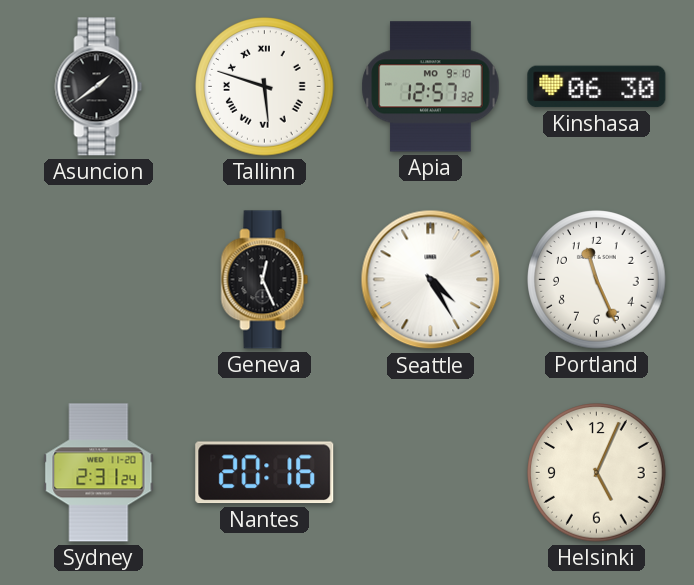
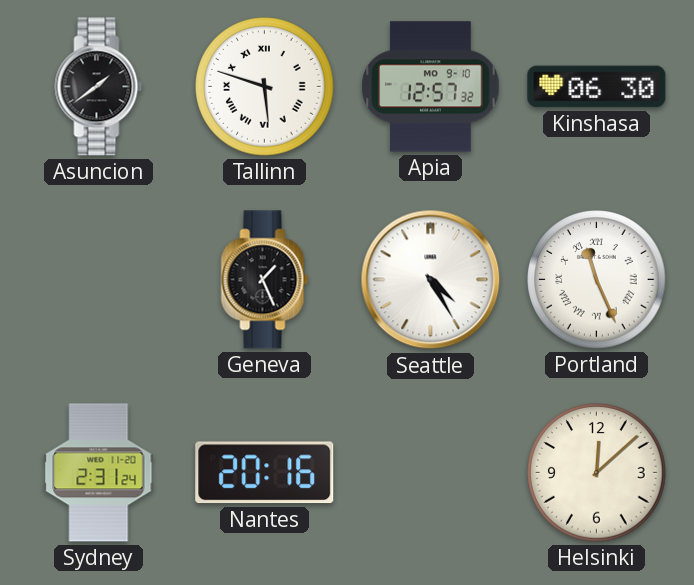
Geneva: 12:26 -> 1:26 (265, 280)
Portland numerals: Arabic -> Roman (597, 280)
Helsinki: 5:04 -> 12:08 (597, 473)
